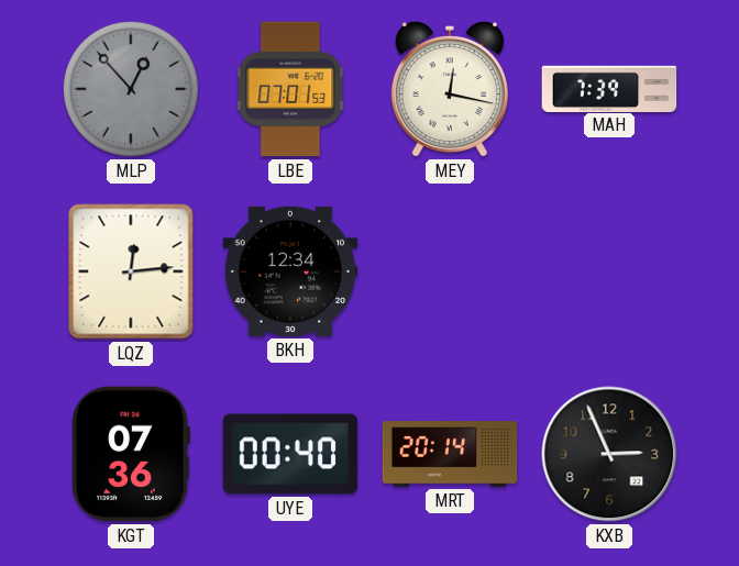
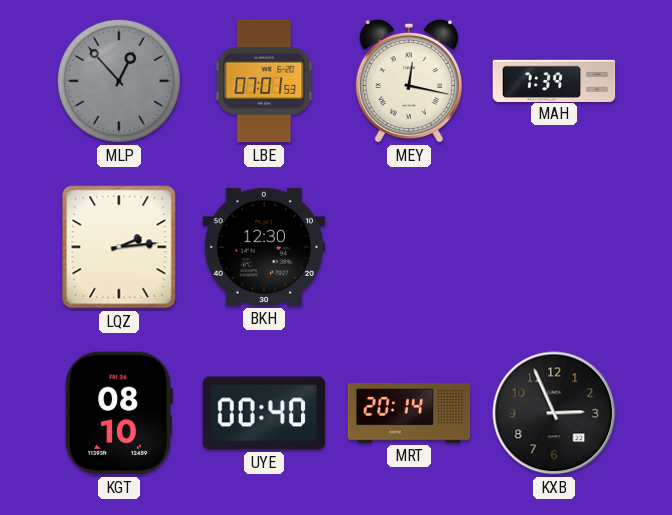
LQZ: 12:14 -> 2:14 (119, 247)
BKH: 12:34 -> 12:30 (264, 247)
KGT: 07:36 -> 08:10 (119, 413)
